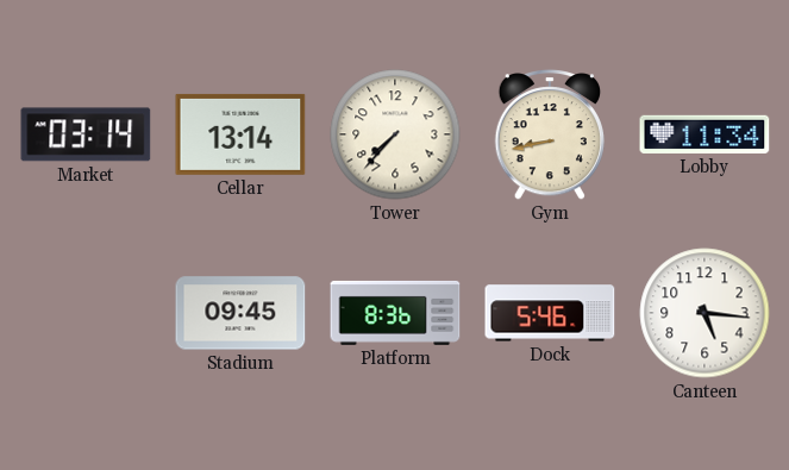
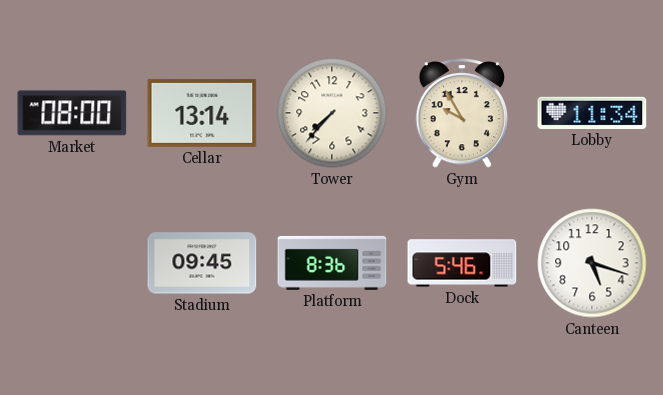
Market: 03:14 -> 08:00 (72, 113)
Gym: 8:43 -> 9:55 (461, 114)
Canteen: 5:16 -> 5:18 (592, 263)
